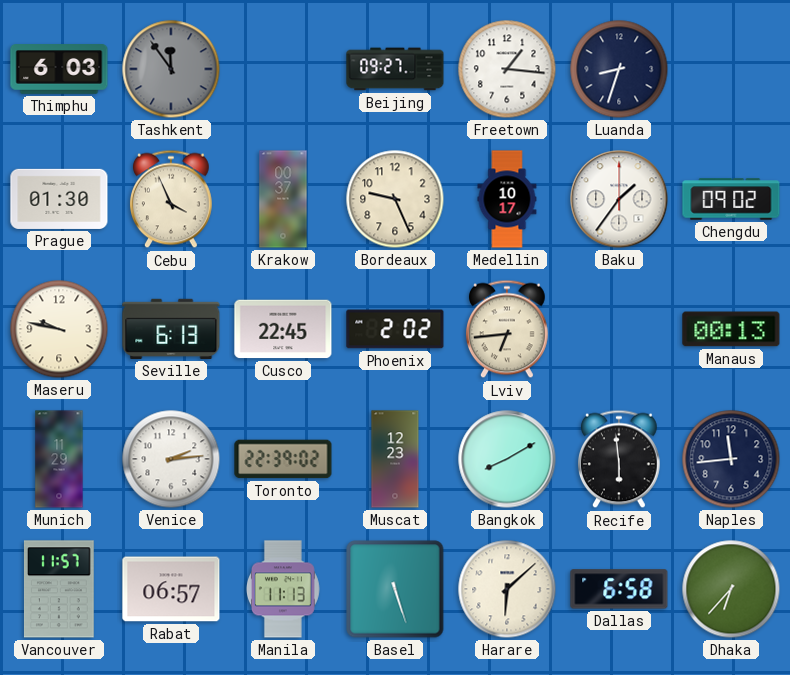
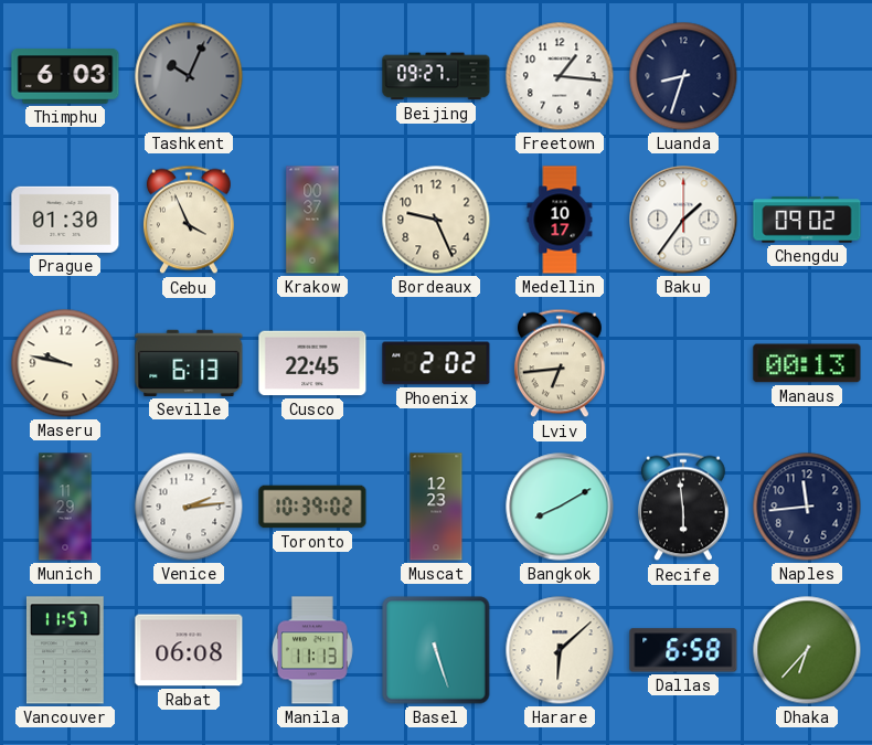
Tashkent: 11:54 -> 10:04 (189, 76)
Toronto: 22:39 -> 10:39 (312, 507)
Rabat: 06:57 -> 06:08 (189, 650)
